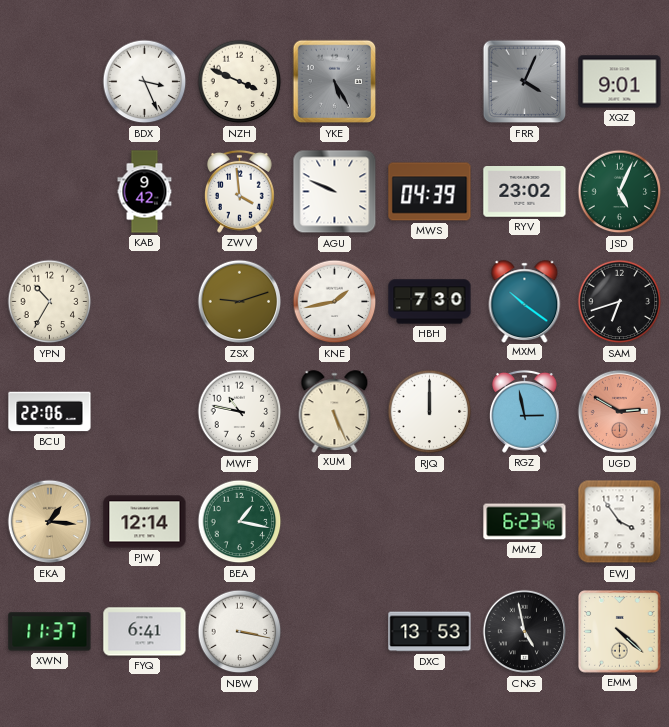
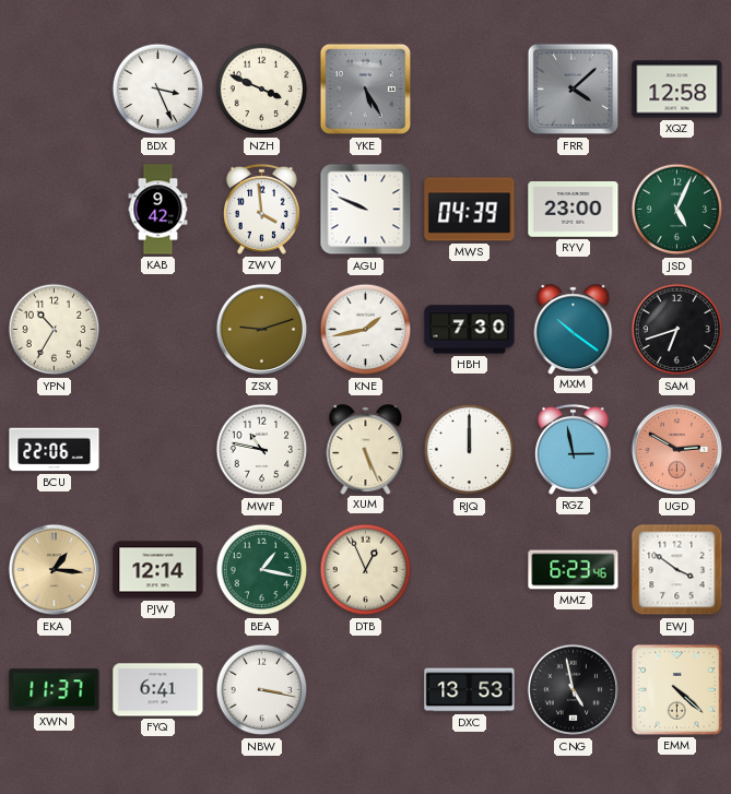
FRR: 4:04 -> 4:08 (574, 90)
XQZ: 9:01 -> 12:58 (677, 90)
RYV: 23:02 -> 23:00 (574, 210)
DTB: none -> 12:56 (366, 570)
EWJ: 3:54 -> 3:51 (677, 570)
